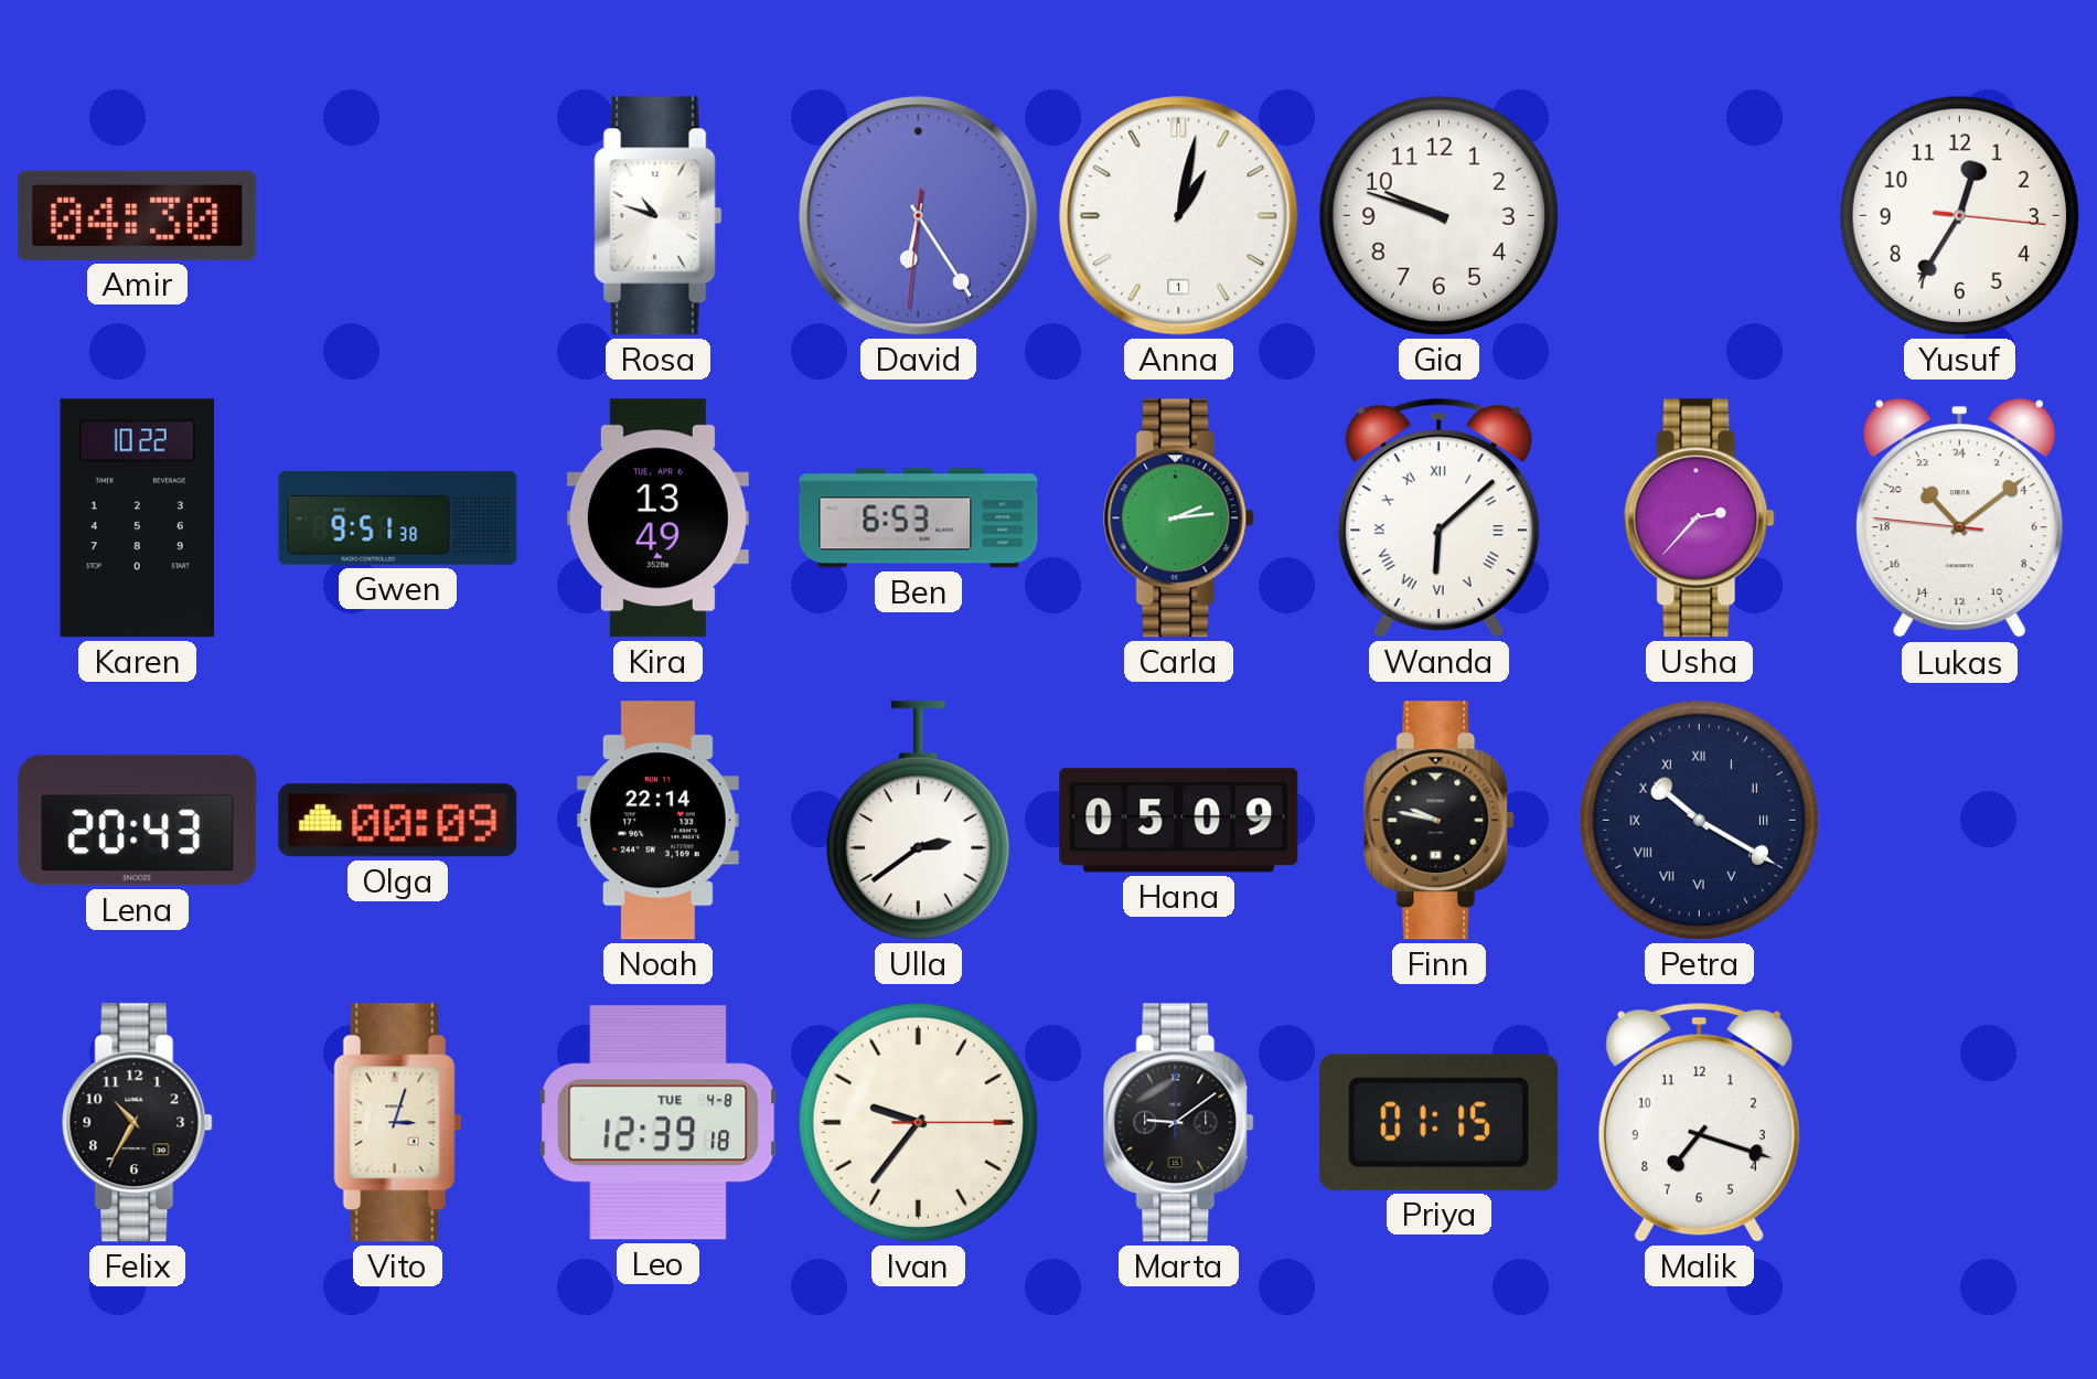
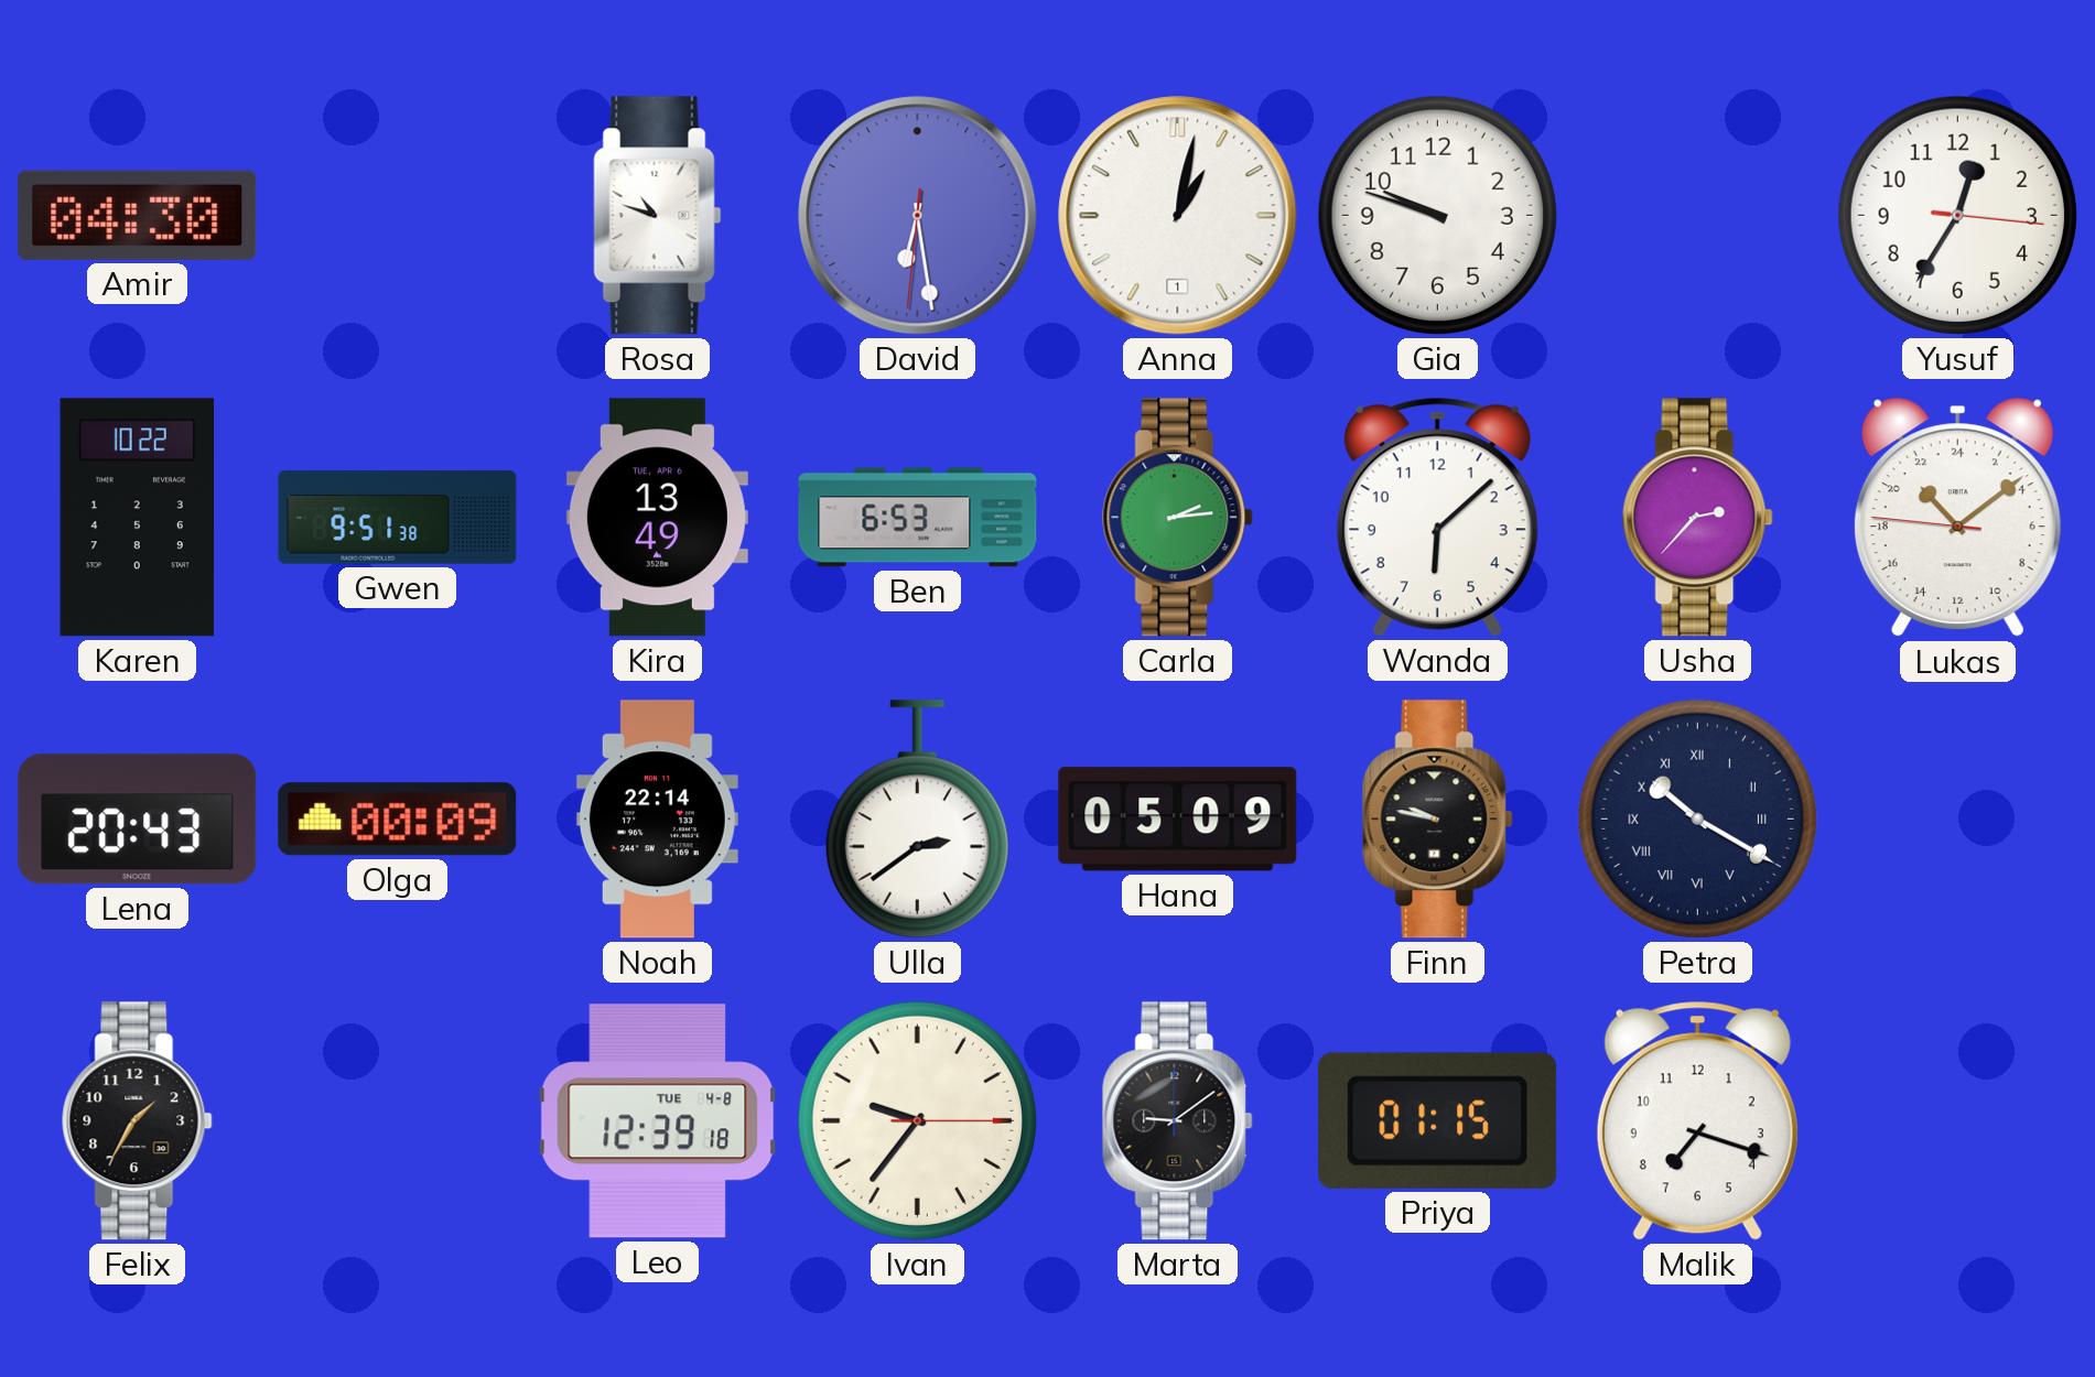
David: 6:24 -> 6:28 (918, 216)
Wanda numerals: Roman -> Arabic (1437, 517)
Felix: 10:35 -> 1:35 (138, 1121)
Vito: 3:03 -> none (398, 1123)
